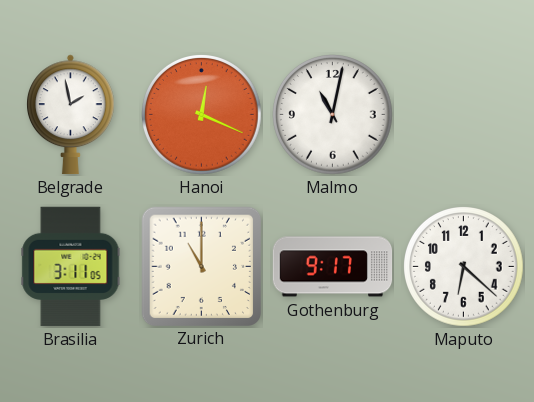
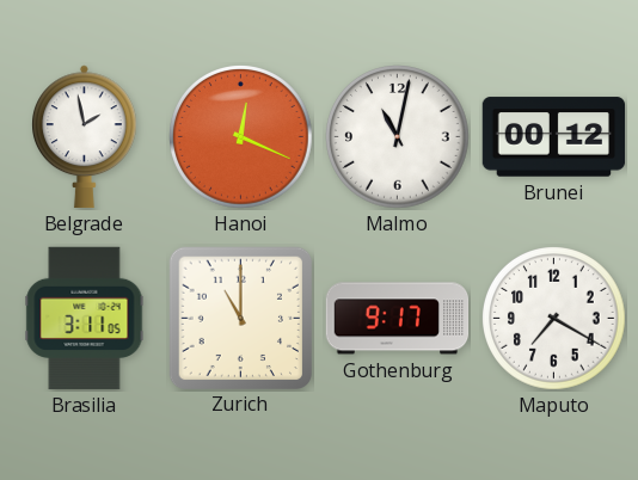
Brunei: none -> 00:12 (554, 137)
Maputo: 6:22 -> 7:20 (554, 319)
